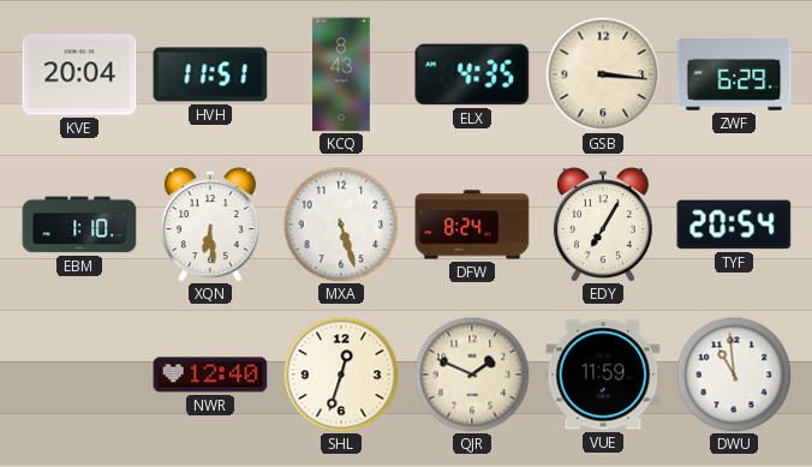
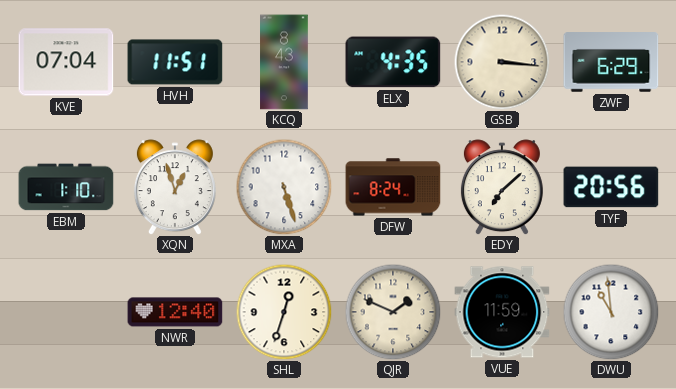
KVE: 20:04 -> 07:04 (66, 62)
XQN: 6:29 -> 12:57 (175, 187)
EDY: 7:05 -> 7:08 (502, 187)
TYF: 20:54 -> 20:56 (611, 187)
